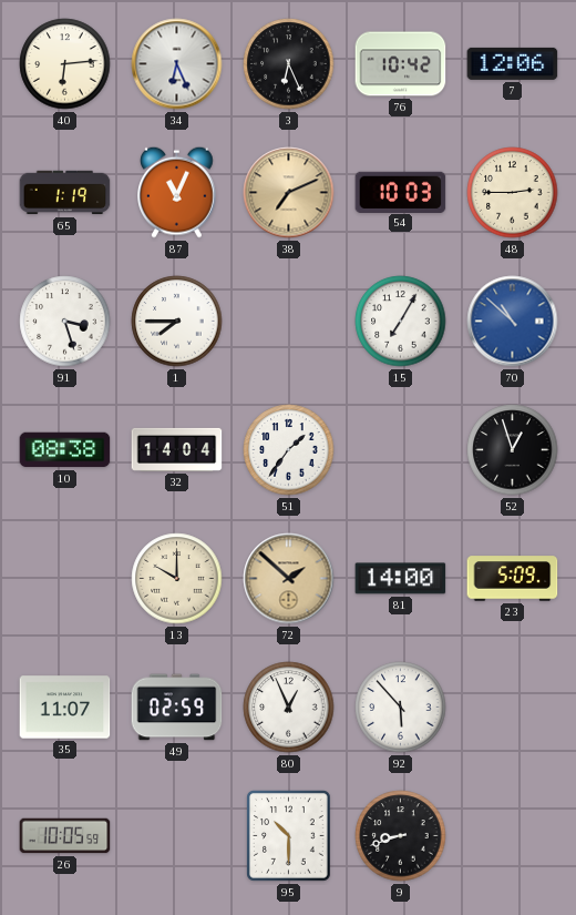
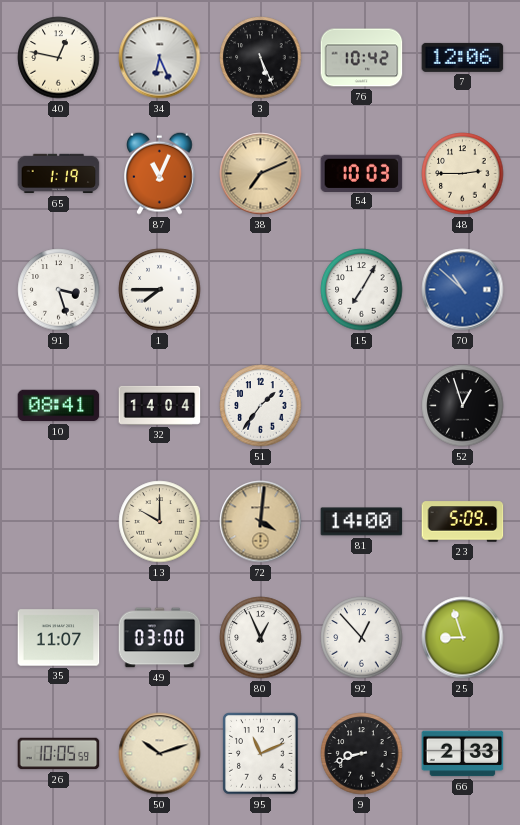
40: 6:14 -> 12:47 (59, 58)
3: 6:26 -> 5:26 (261, 58)
10: 08:38 -> 08:41 (59, 406)
72: 1:52 -> 4:01 (261, 522)
49: 02:59 -> 03:00 (160, 638)
92: 5:53 -> 12:53 (362, 638)
25: none -> 8:57 (463, 638)
50: none -> 10:12 (160, 754)
95: 10:30 -> 11:11 (261, 754)
66: none -> 2:33 (463, 754)
